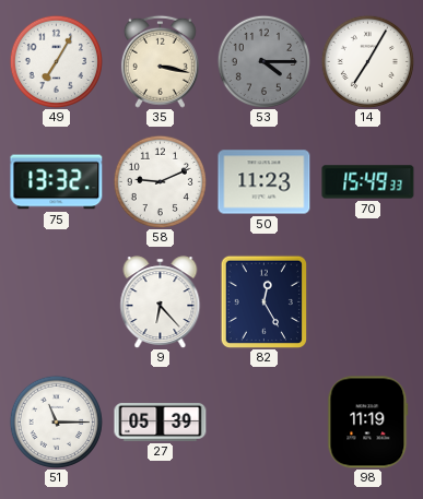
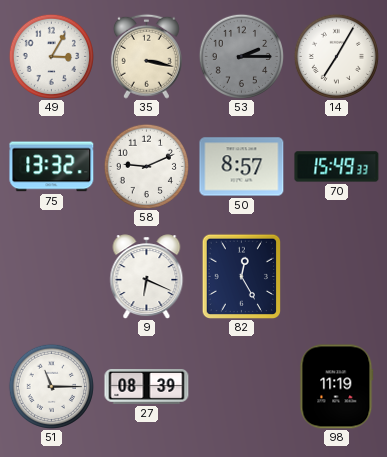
49: 7:05 -> 3:05 (51, 56)
53: 4:15 -> 2:15 (241, 56)
50: 11:23 -> 8:57 (242, 167)
9: 6:23 -> 6:19 (147, 277)
27: 05:39 -> 08:39 (147, 387)
